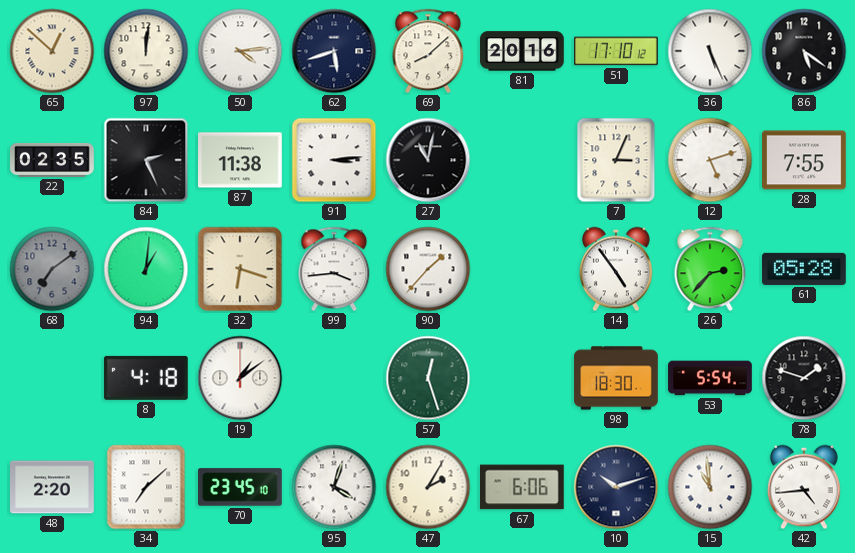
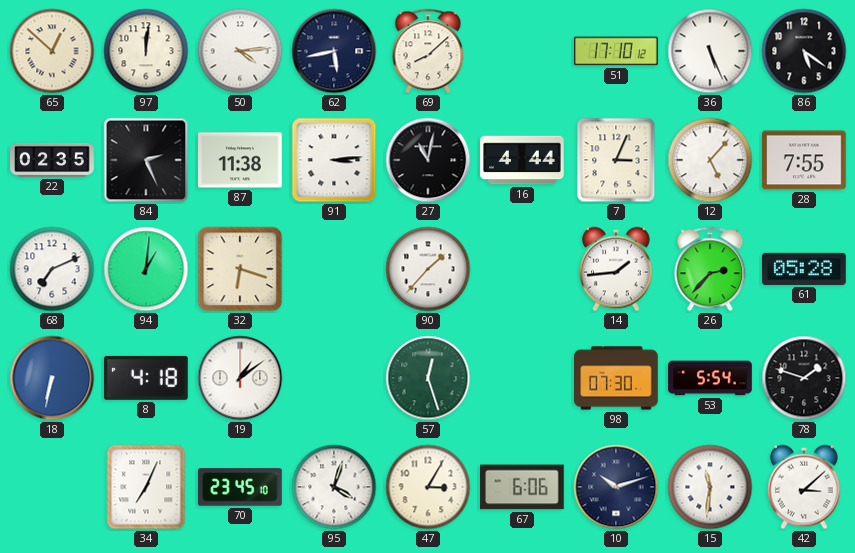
62: 5:42 -> 5:43 (334, 51)
81: 20:16 -> none (522, 51)
16: none -> 4:44 (522, 160)
12: 5:12 -> 5:07 (710, 160)
68: 7:09 -> 7:11 (52, 269)
68 dial: grey -> white (52, 269)
99: 3:44 -> none (334, 269)
14: 4:54 -> 1:44 (617, 269)
18: none -> 6:32 (52, 378)
98: 18:30 -> 07:30 (616, 378)
48: 2:20 -> none (52, 487)
34: 7:08 -> 7:04 (146, 487)
47: 2:05 -> 3:05 (428, 487)
15: 10:59 -> 11:31 (710, 487)
42: 4:44 -> 3:08 (805, 487)
